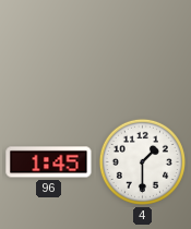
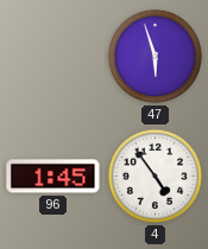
47: none -> 5:57 (155, 56)
4: 1:30 -> 4:54 (155, 175)
